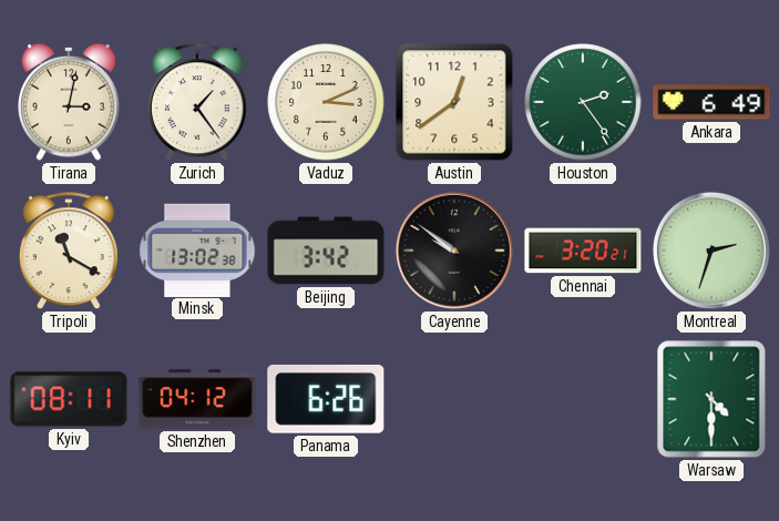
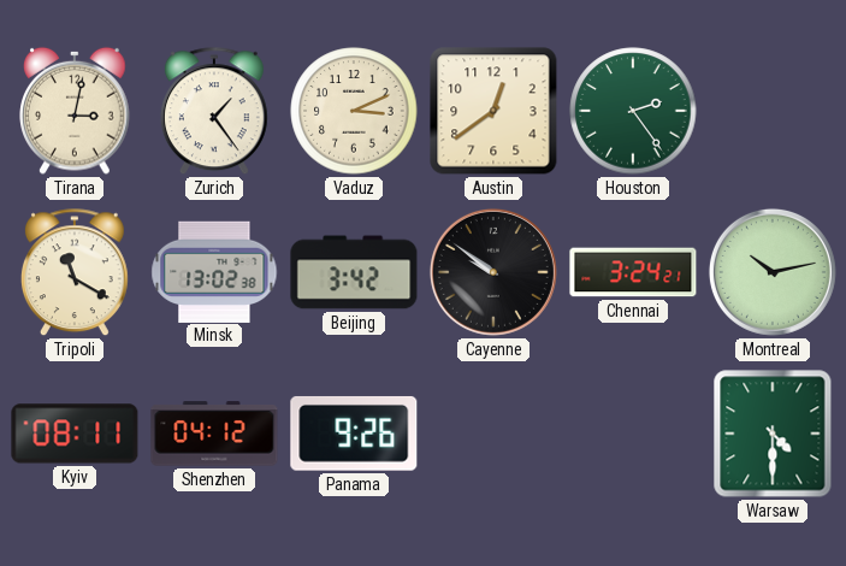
Ankara: 6:49 -> none (711, 102)
Chennai: 3:20 -> 3:24 (633, 272)
Montreal: 2:33 -> 10:13 (773, 272)
Panama: 6:26 -> 9:26 (354, 434)
